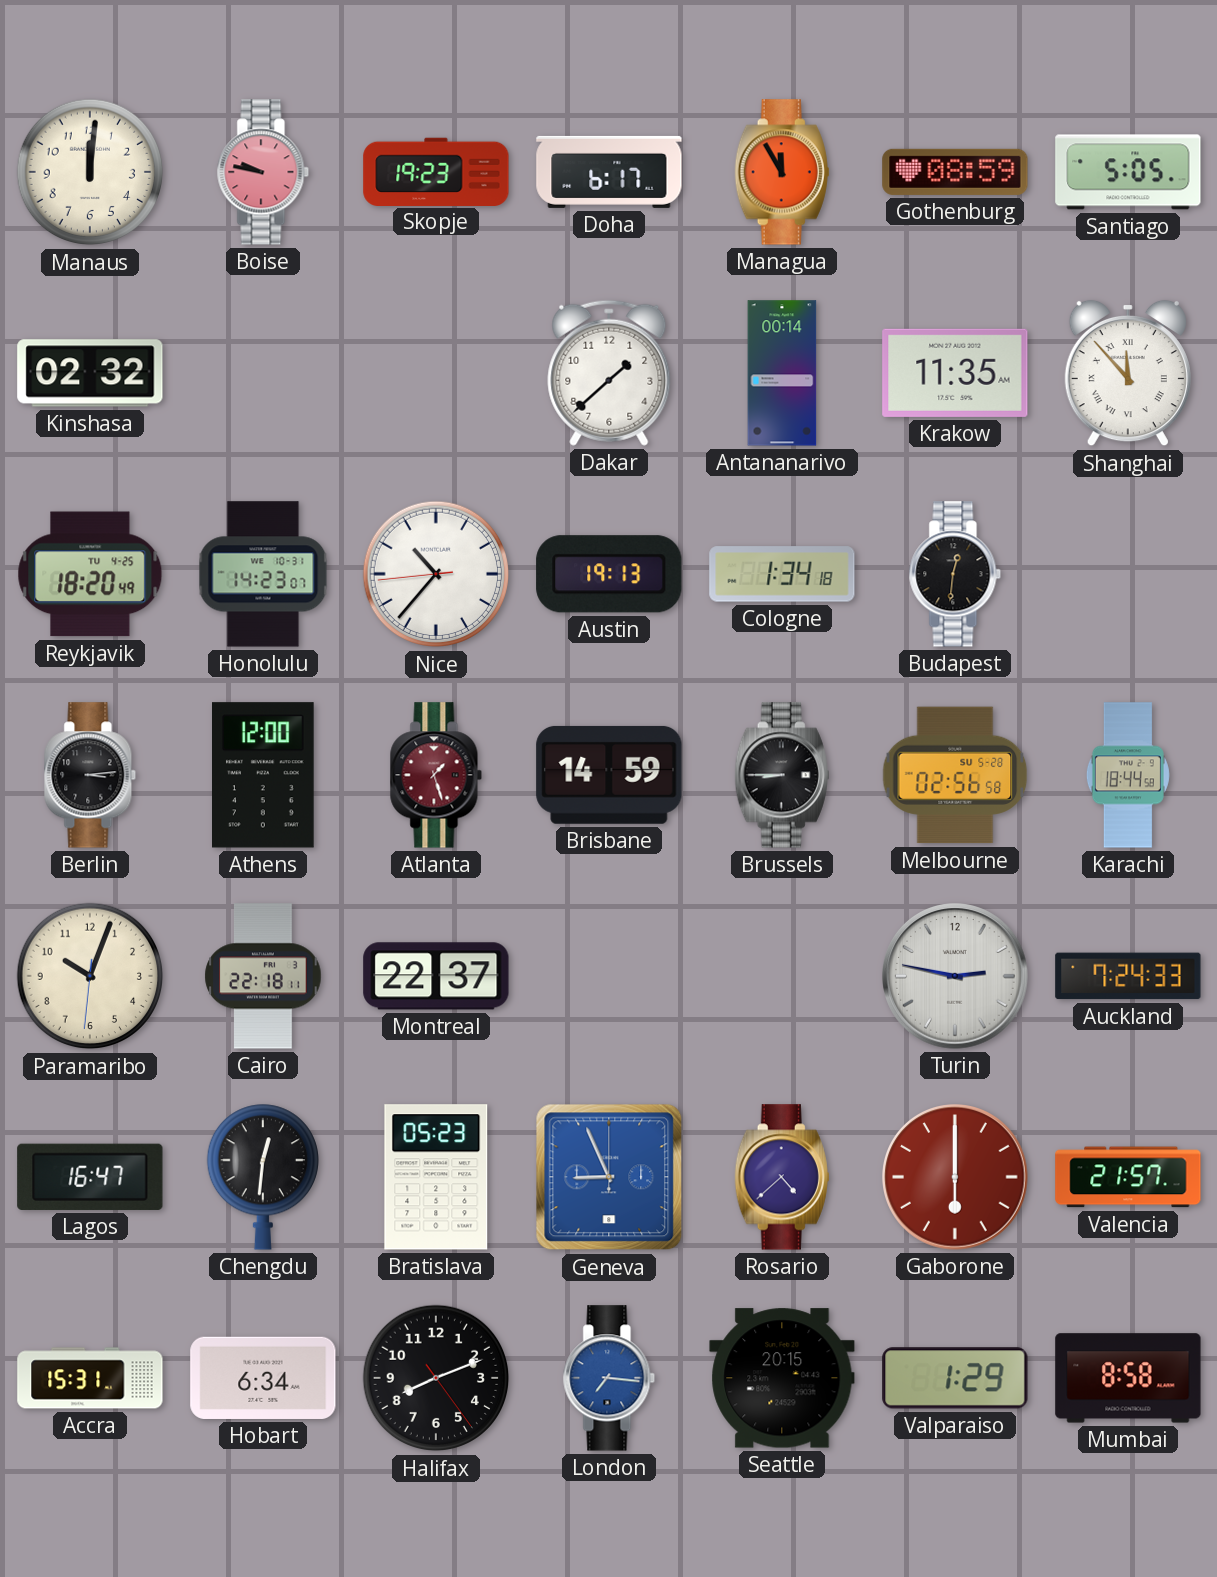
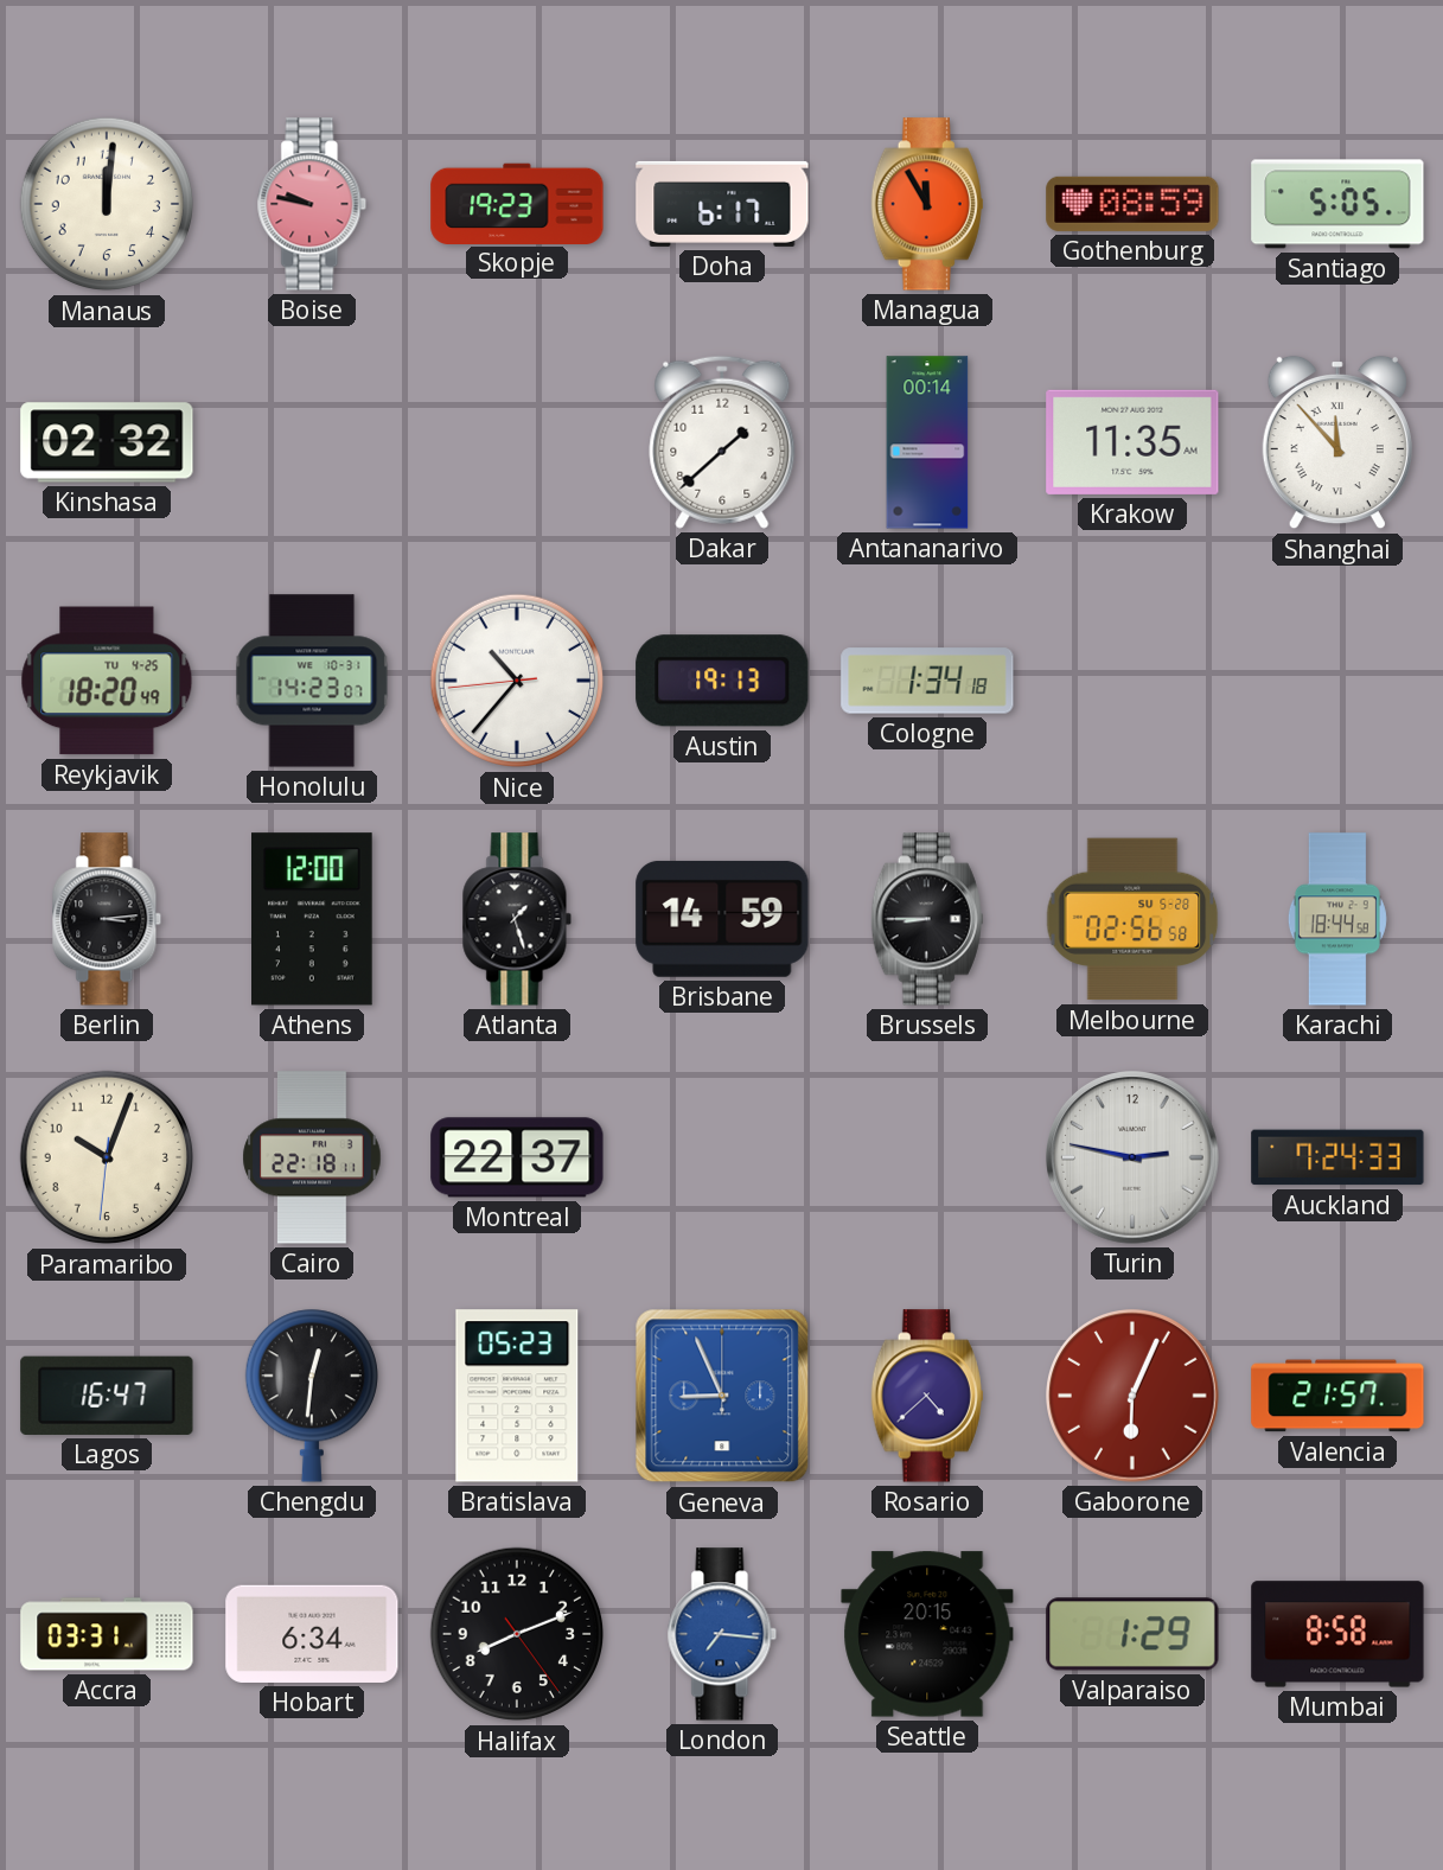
Budapest: 12:31 -> none (955, 574)
Atlanta dial: burgundy -> black (517, 919)
Gaborone: 6:00 -> 6:04 (1134, 1396)
Accra: 15:31 -> 03:31 (107, 1634)
